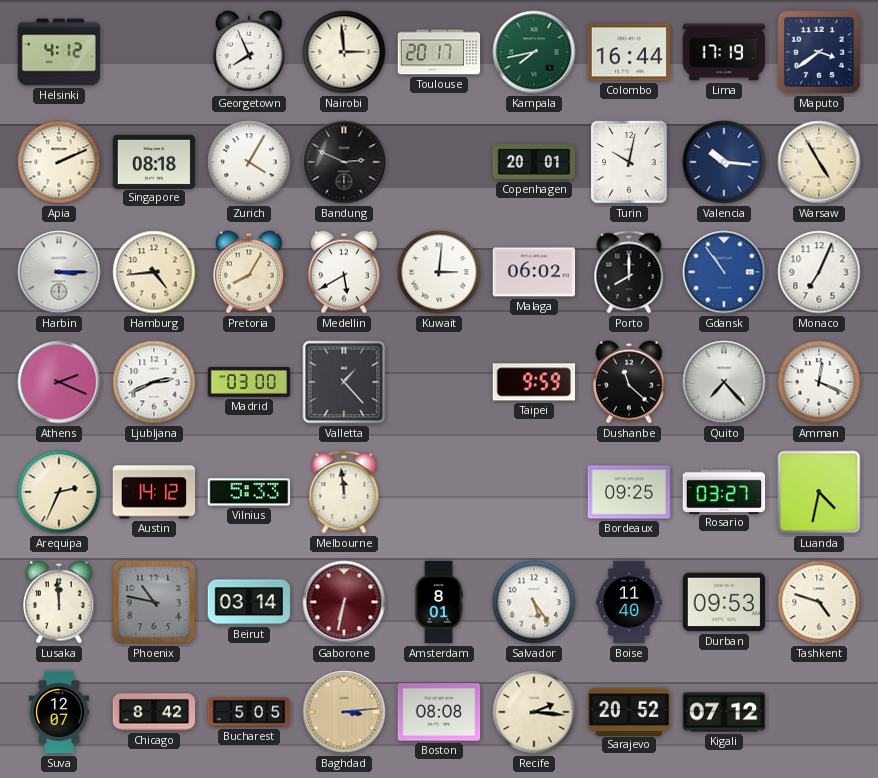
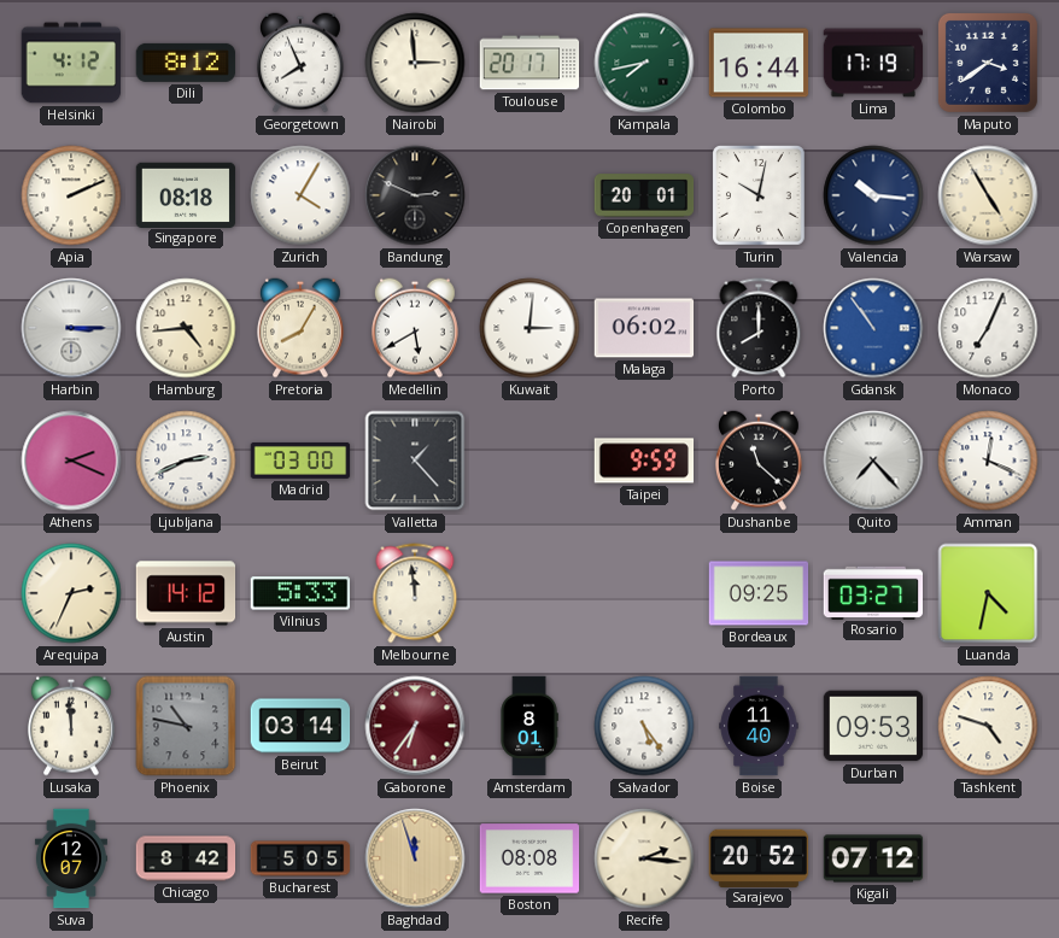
Dili: none -> 8:12 (186, 63)
Gaborone: 6:32 -> 6:36 (415, 726)
Baghdad: 3:14 -> 11:57 (415, 858)
